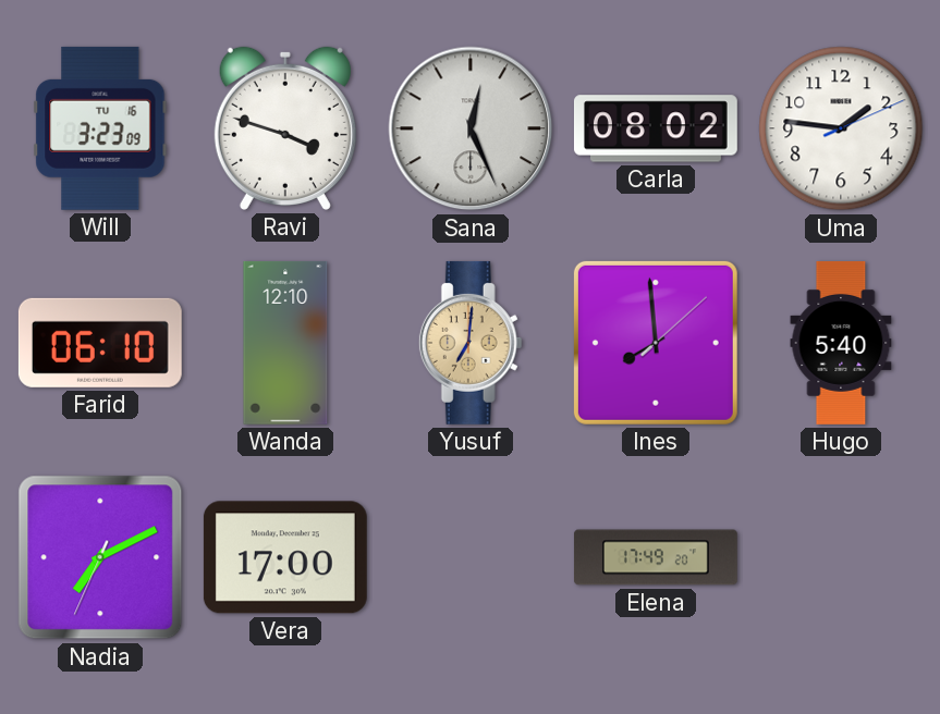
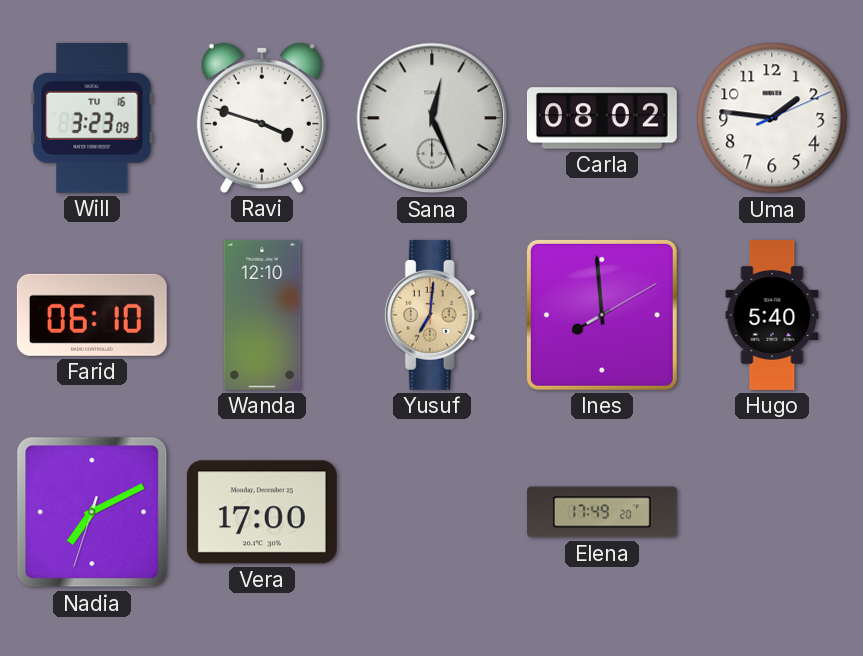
Ines: 7:59:08 -> 7:59:10 (602, 315)
Nadia: 7:10:34 -> 7:10:33 (92, 512)
